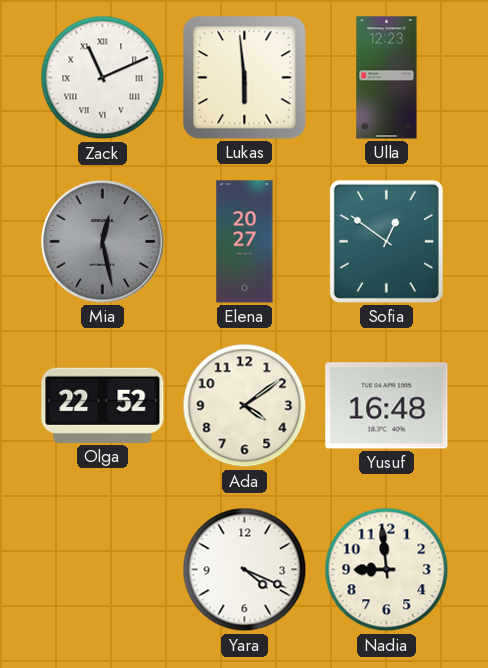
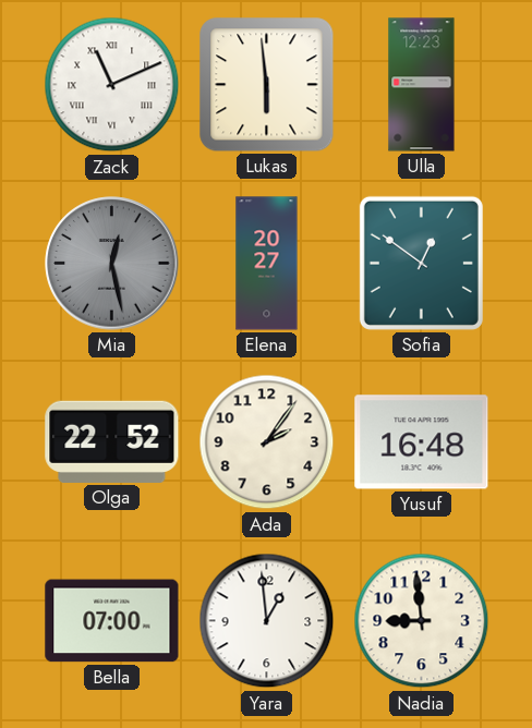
Ada: 4:09 -> 2:06 (267, 442)
Bella: none -> 07:00 (112, 621)
Yara: 4:19 -> 12:59 (267, 621)
